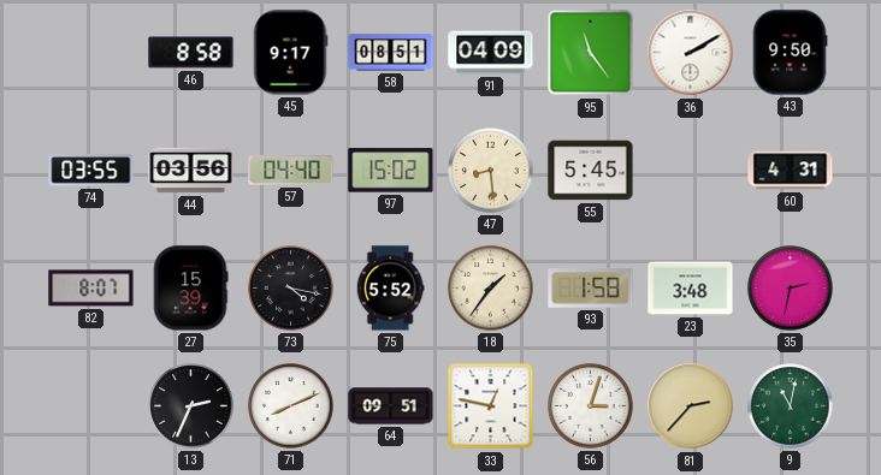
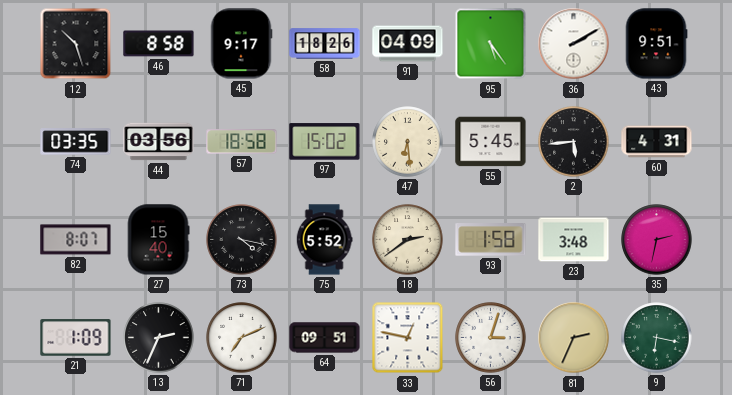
12: none -> 10:27 (76, 44)
58: 08:51 -> 18:26 (325, 44)
95: 11:24 -> 5:24 (491, 44)
43: 9:50 -> 9:51 (656, 44)
74: 03:55 -> 03:35 (76, 142)
57: 04:40 -> 18:58 (242, 142)
47: 8:29 -> 6:29 (408, 142)
2: none -> 5:44 (574, 142)
27: 15:39 -> 15:40 (158, 240)
18: 1:36 -> 2:39 (408, 240)
21: none -> 1:09 (76, 338)
71: 8:11 -> 7:11 (242, 338)
81: 2:37 -> 2:34 (574, 338)
9: 11:02 -> 6:17 (657, 338)
